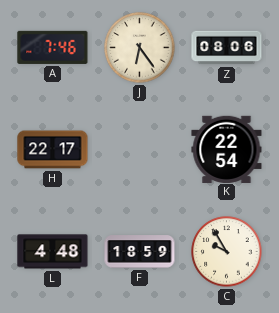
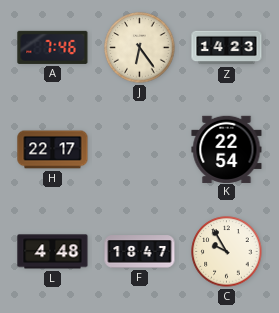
Z: 08:06 -> 14:23 (227, 48)
F: 18:59 -> 18:47 (140, 252)
